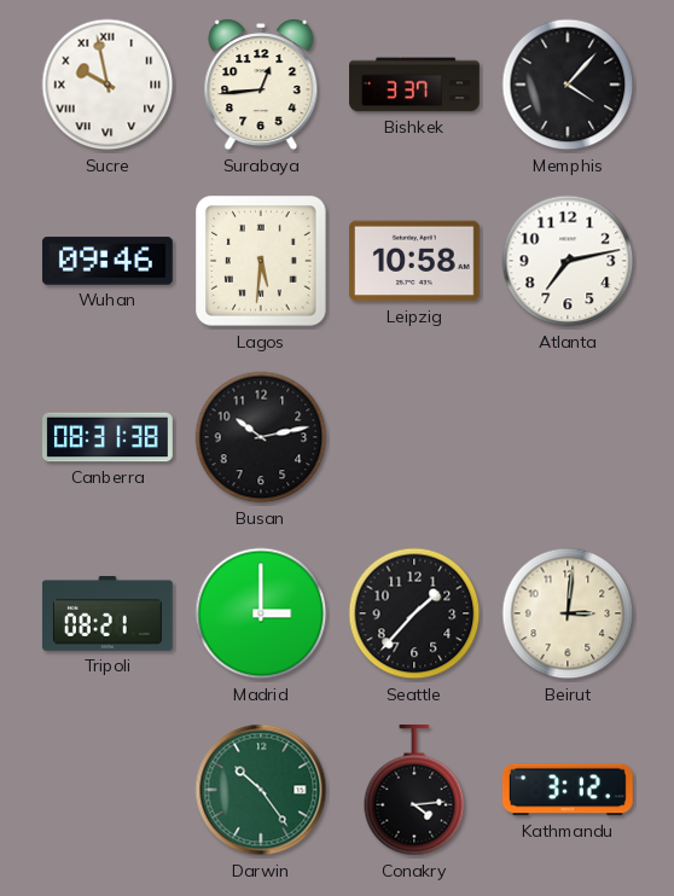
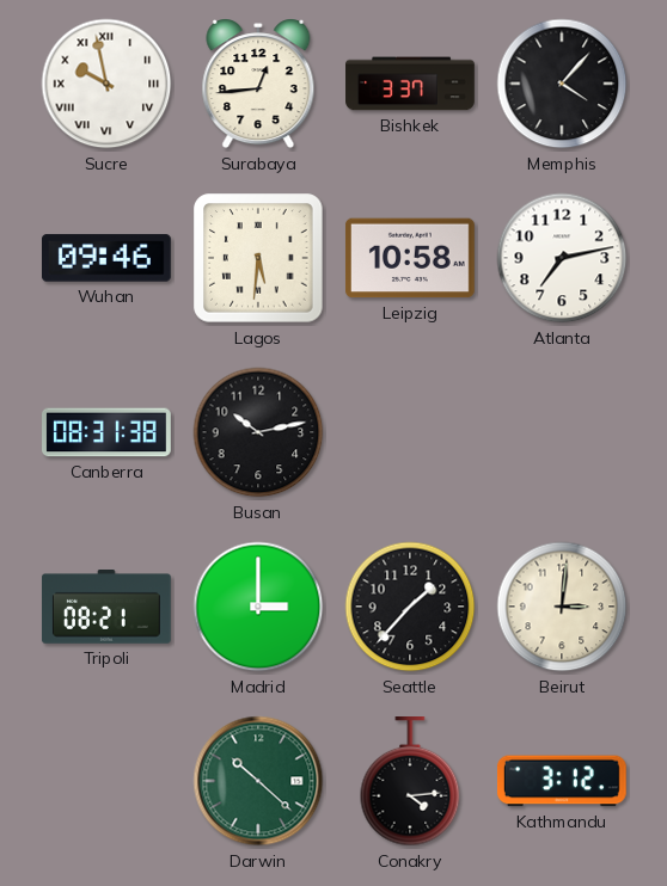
Darwin: 10:24 -> 10:22 (258, 781)
